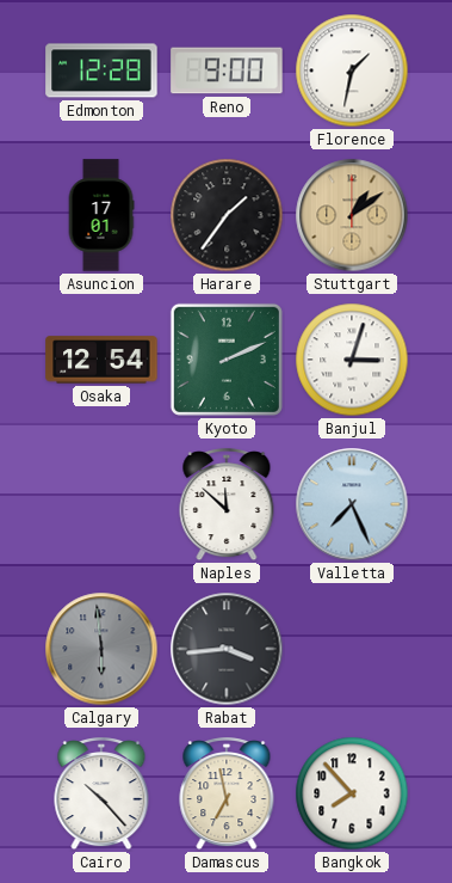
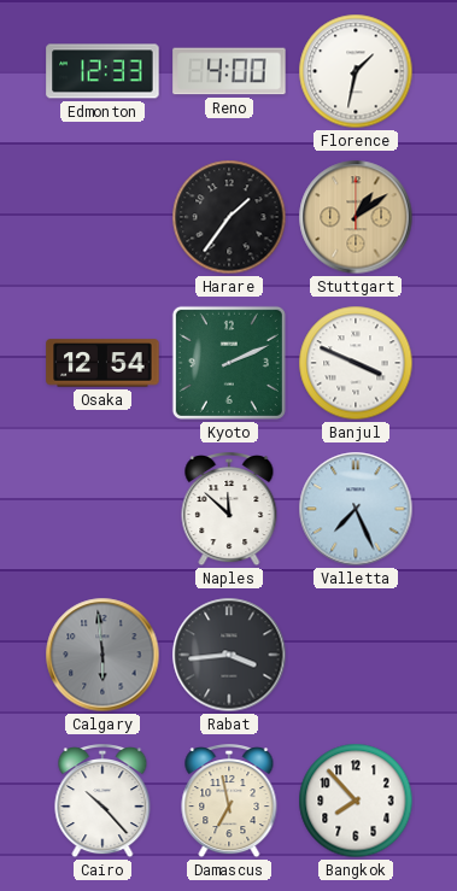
Edmonton: 12:28 -> 12:33 (102, 71)
Reno: 9:00 -> 4:00 (229, 71)
Asuncion: 17:01 -> none (101, 215)
Banjul: 3:03 -> 3:49 (356, 363)
